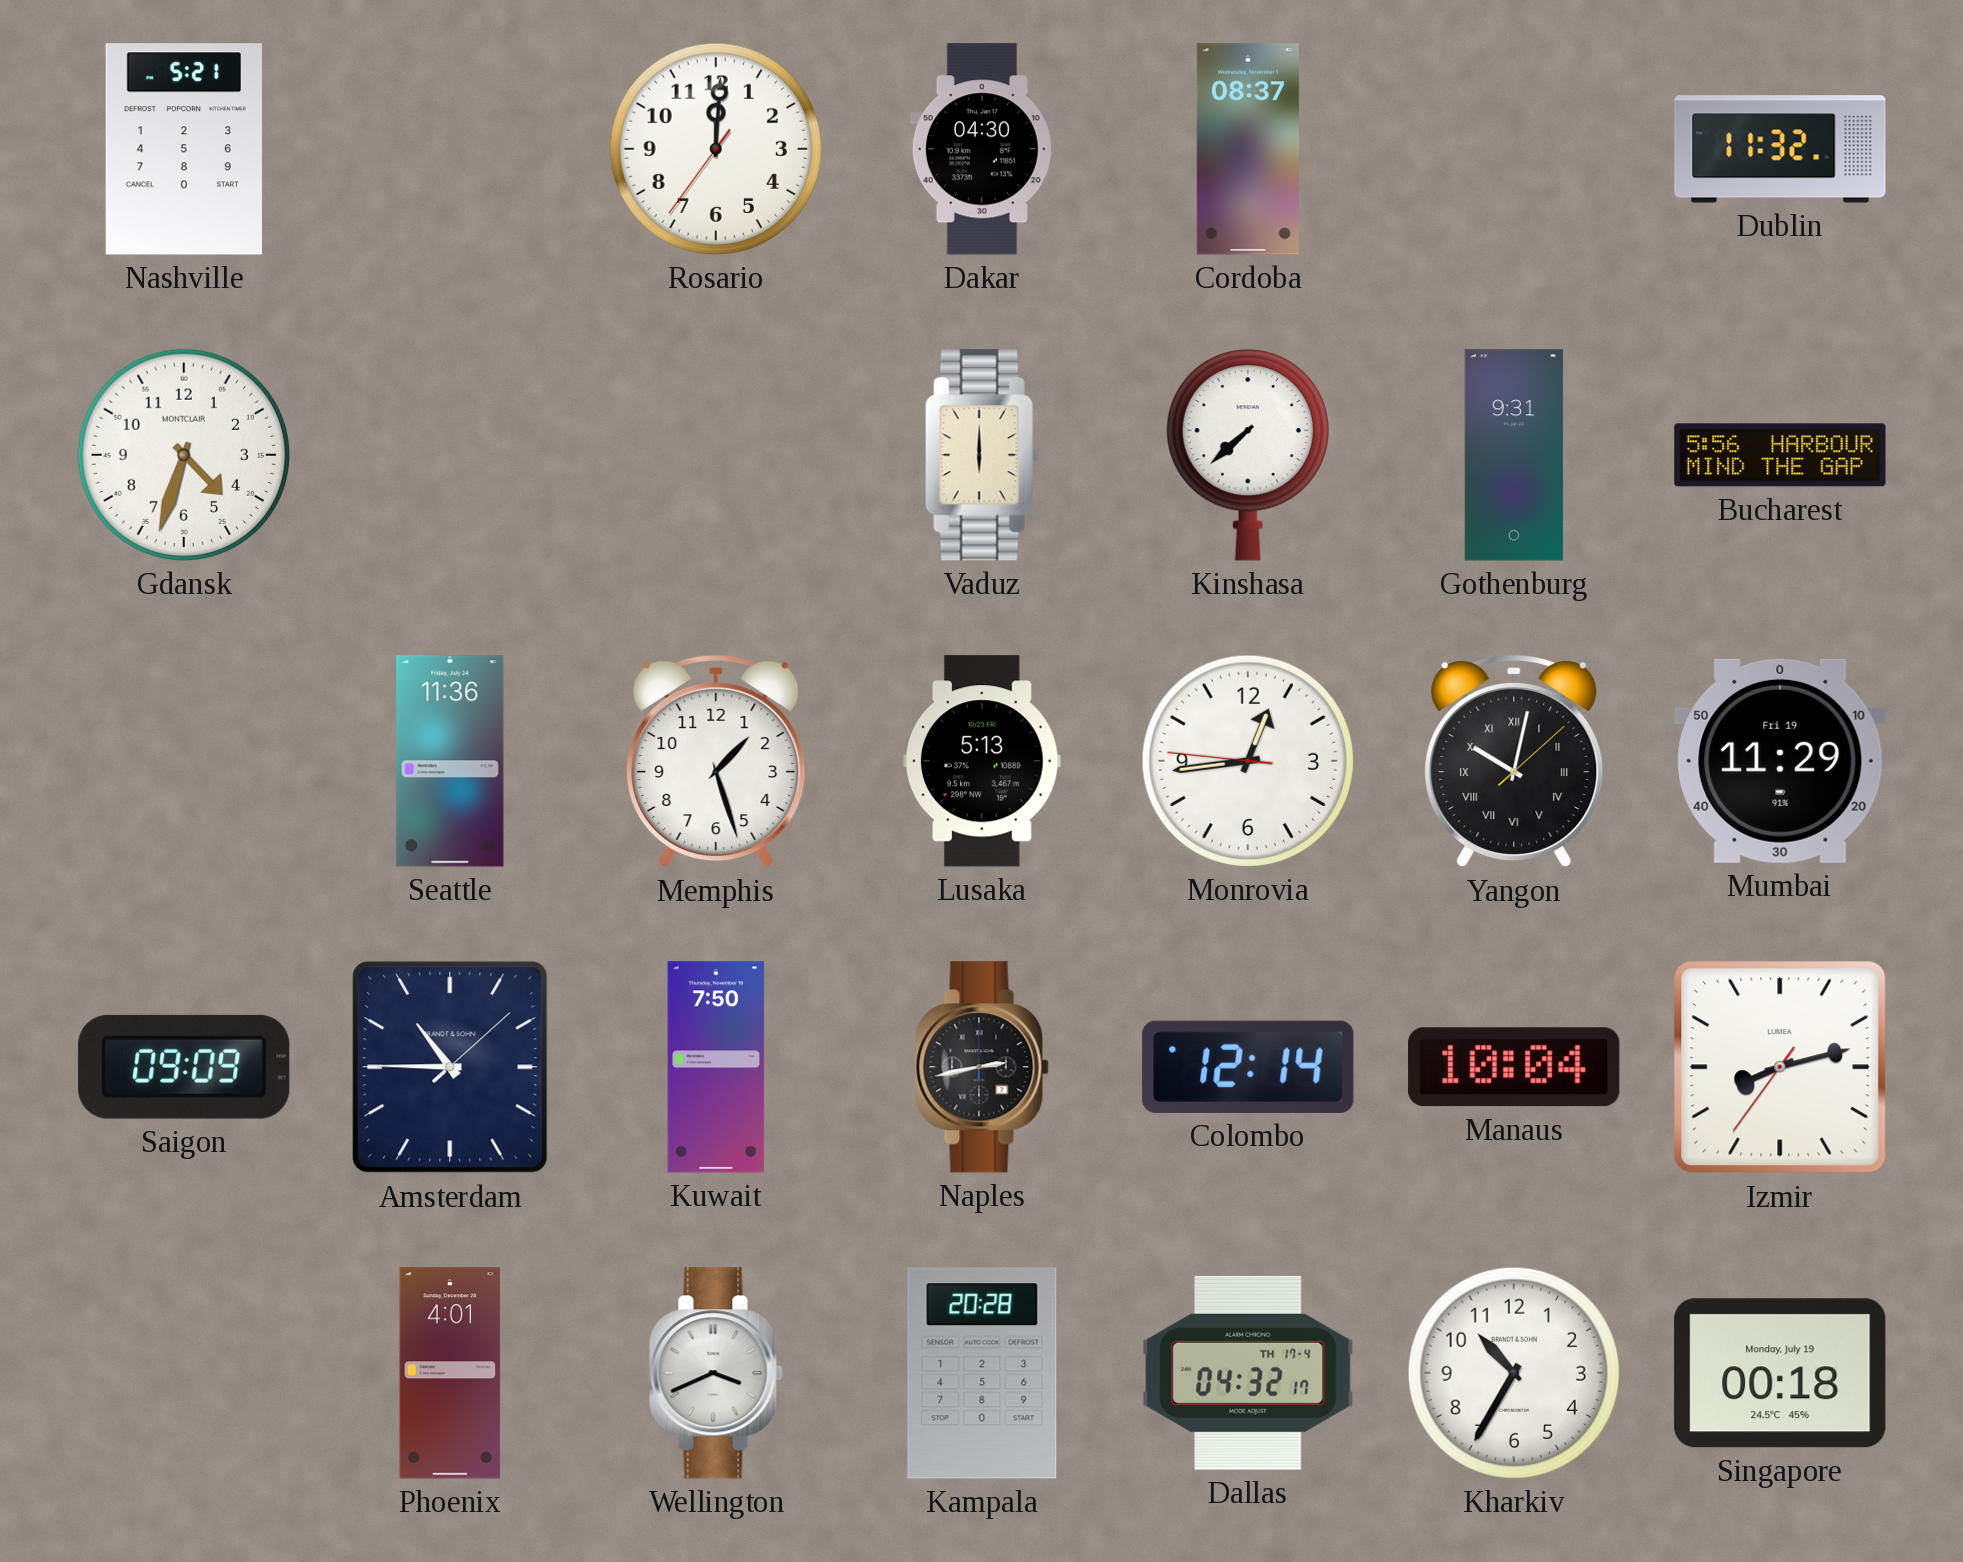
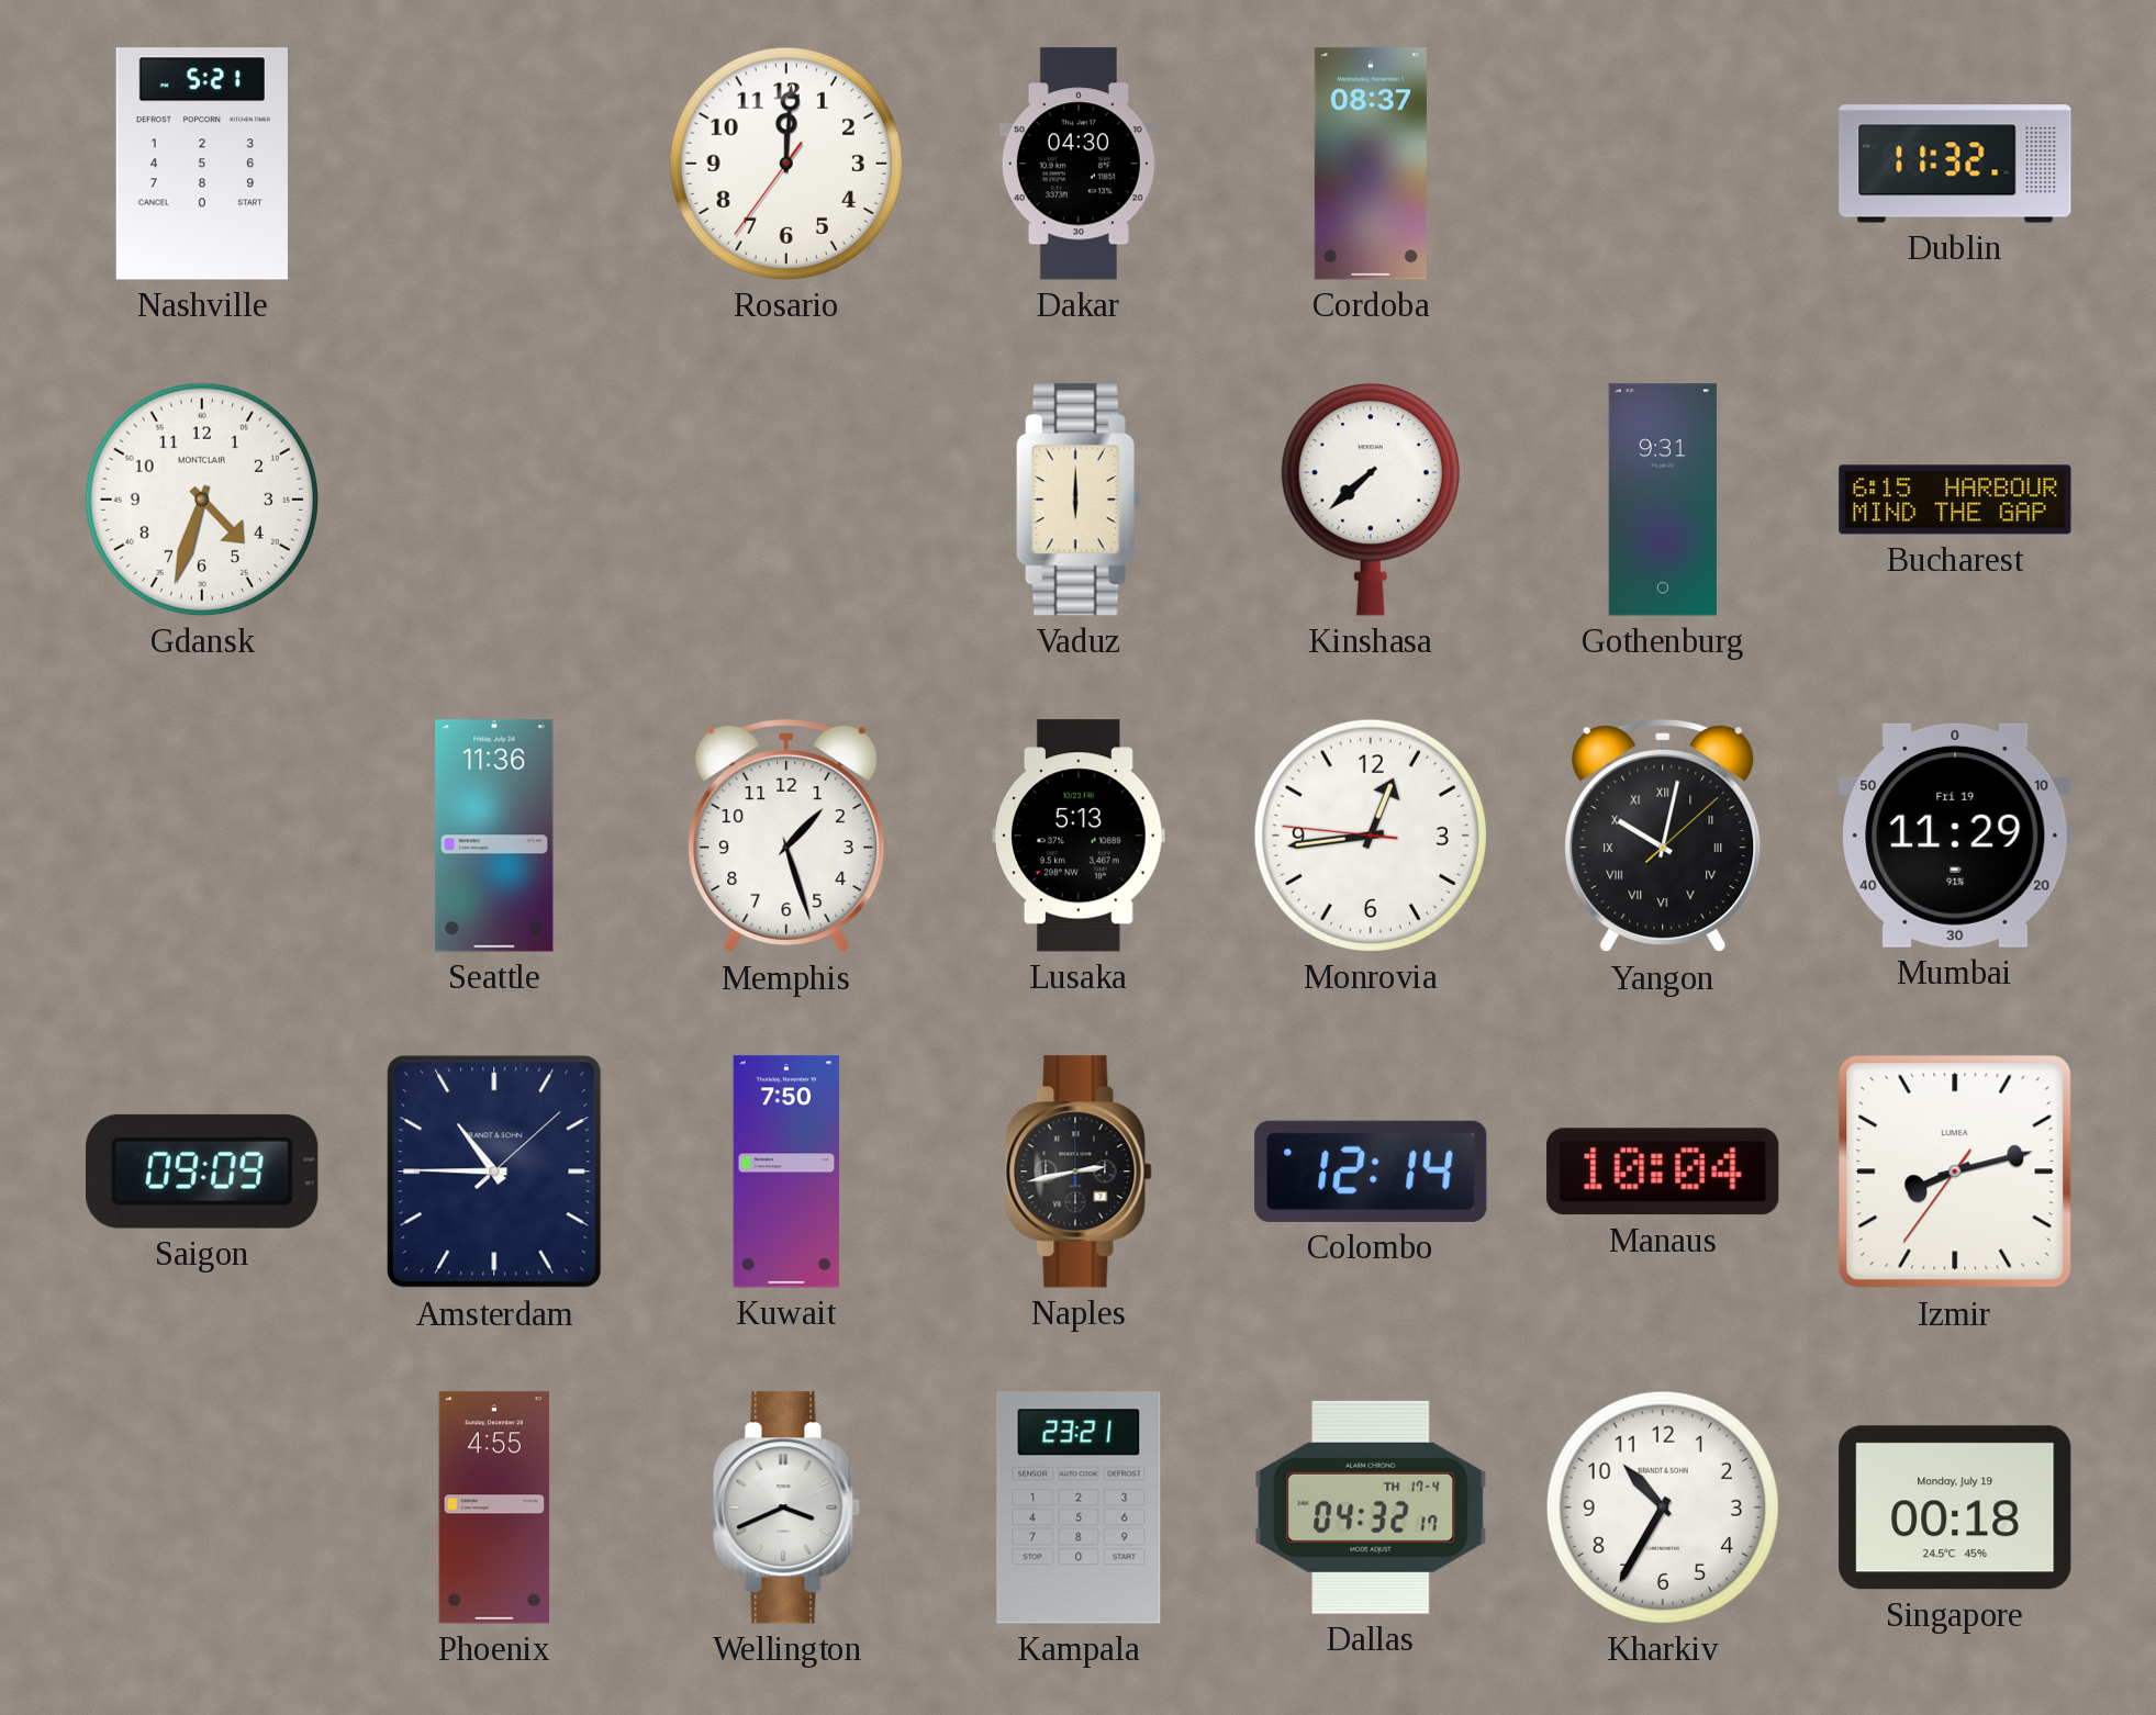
Bucharest: 5:56 -> 6:15 (1955, 500)
Phoenix: 4:01 -> 4:55 (494, 1507)
Kampala: 20:28 -> 23:21 (1079, 1507)
